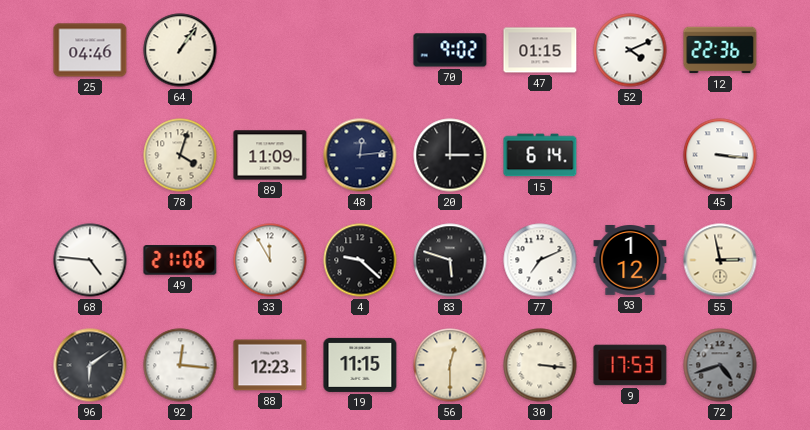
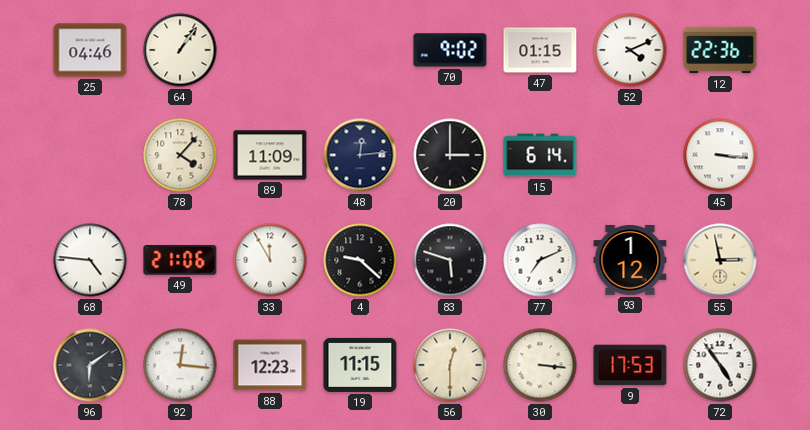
78: 4:03 -> 4:07 (180, 155)
72: 4:42 -> 4:54 (720, 365)
72 dial: grey -> white (720, 365)
